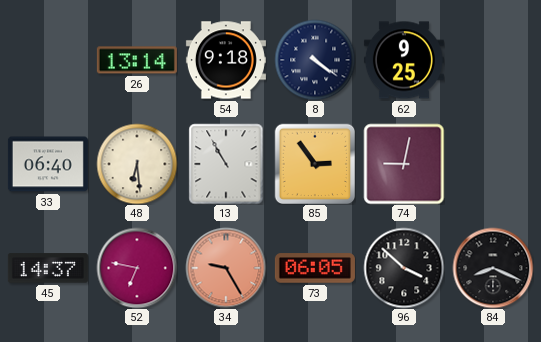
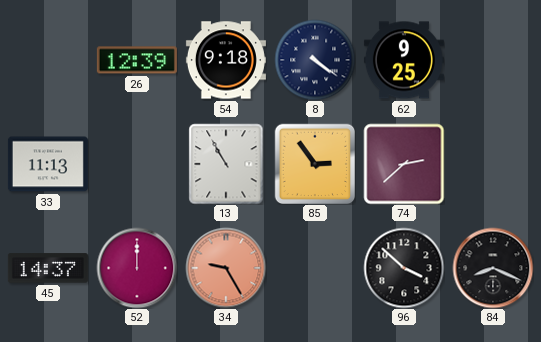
26: 13:14 -> 12:39 (137, 60)
33: 06:40 -> 11:13 (48, 164)
48: 6:29 -> none (137, 164)
74: 9:02 -> 2:38 (404, 164)
52: 6:47 -> 12:00 (137, 268)
73: 06:05 -> none (315, 268)
